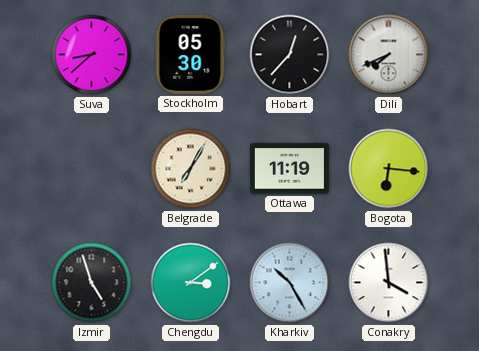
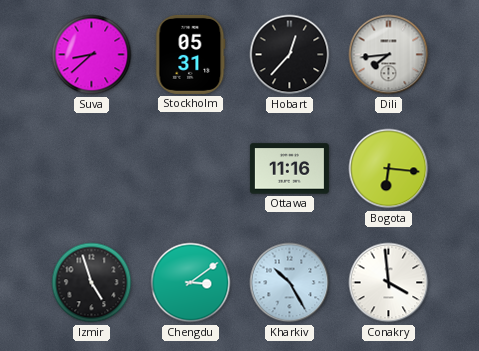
Stockholm: 05:30 -> 05:31 (191, 54)
Dili: 7:41 -> 7:44 (389, 55)
Belgrade: 7:05 -> none (191, 169)
Ottawa: 11:19 -> 11:16 (289, 169)
